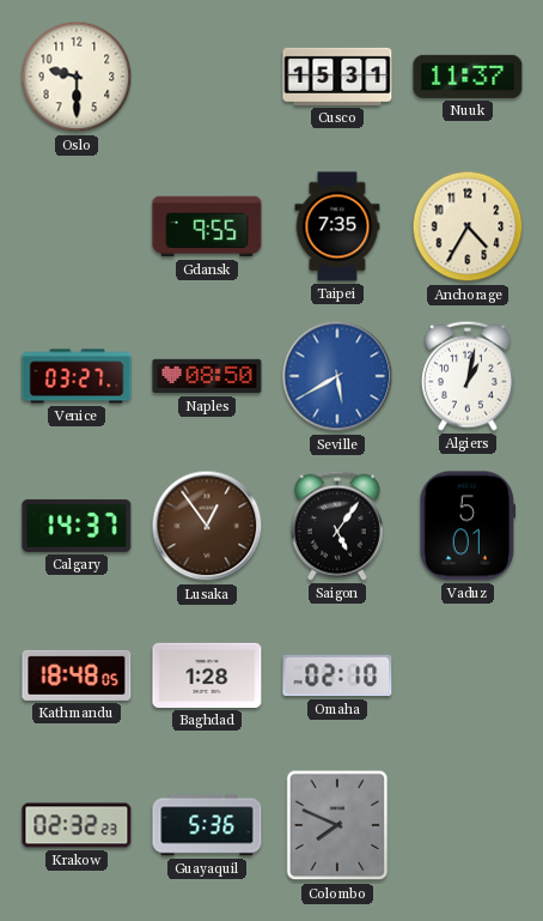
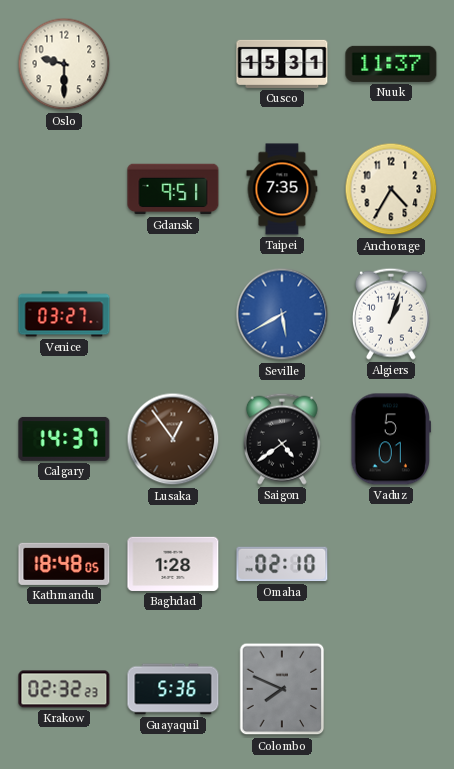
Gdansk: 9:55 -> 9:51 (173, 189)
Naples: 08:50 -> none (207, 376)
Algiers: 1:02 -> 1:03 (391, 314)
Saigon: 5:06 -> 4:39 (282, 439)
